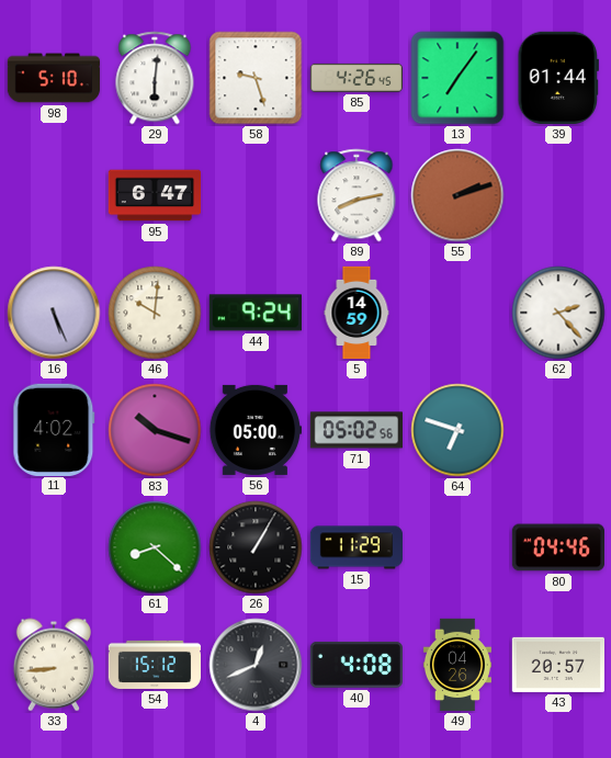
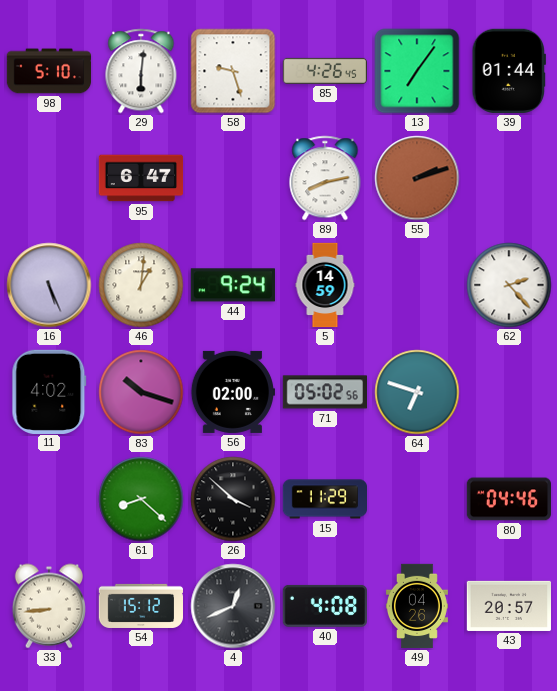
46: 10:01 -> 1:01 (141, 285)
56: 05:00 -> 02:00 (232, 392)
26: 1:05 -> 3:52 (233, 499)
